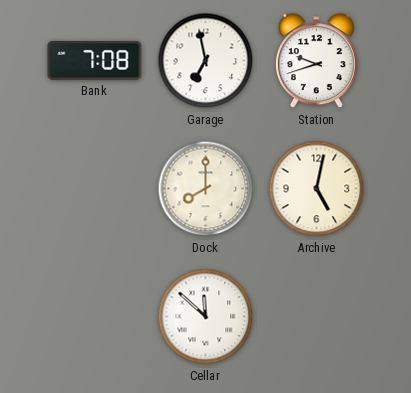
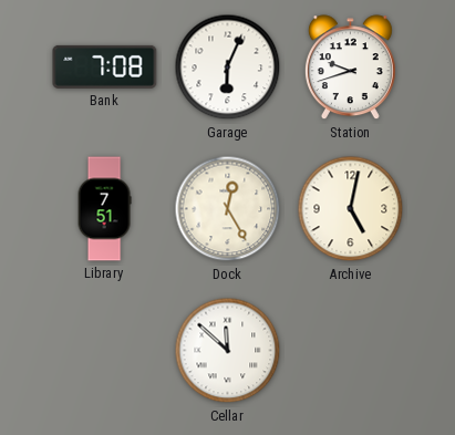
Garage: 6:58 -> 6:04 (228, 68)
Library: none -> 7:51 (104, 209)
Dock: 8:00 -> 12:25 (228, 209)
